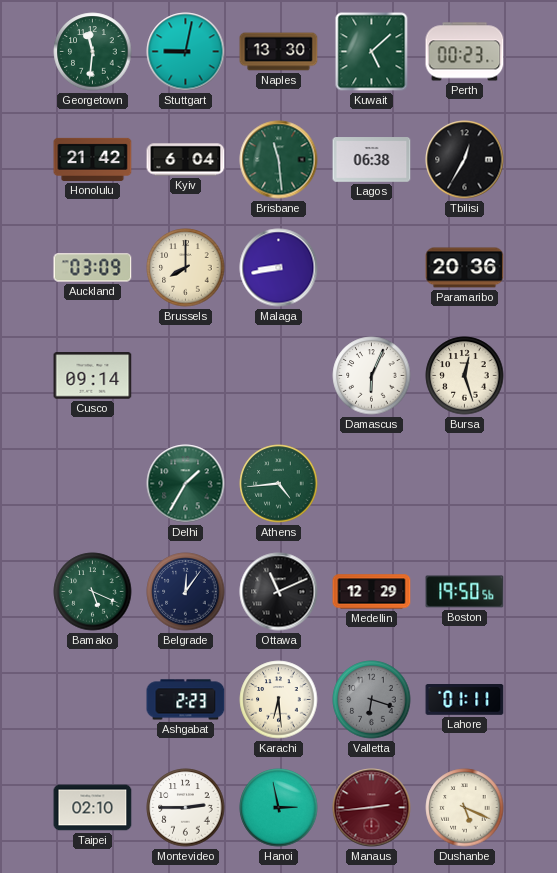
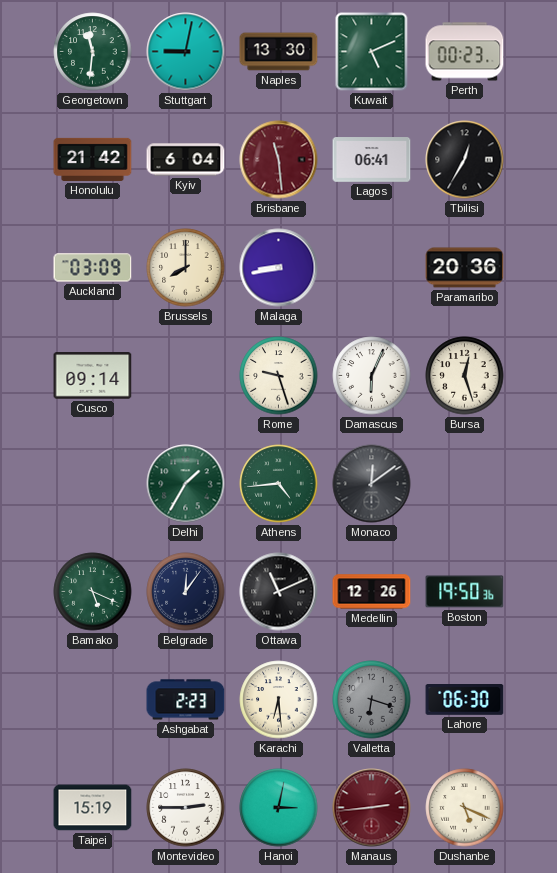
Kuwait: 5:08 -> 5:11 (372, 52)
Brisbane dial: green -> burgundy (279, 160)
Lagos: 06:38 -> 06:41 (372, 160)
Rome: none -> 9:27 (279, 376)
Monaco: none -> 12:09 (372, 484)
Medellin: 12:29 -> 12:26 (372, 592)
Boston: 19:50:56 -> 19:50:36 (465, 592)
Lahore: 01:11 -> 06:30 (465, 700)
Taipei: 02:10 -> 15:19 (93, 808)
Hanoi: 2:58 -> 3:02 (279, 808)
